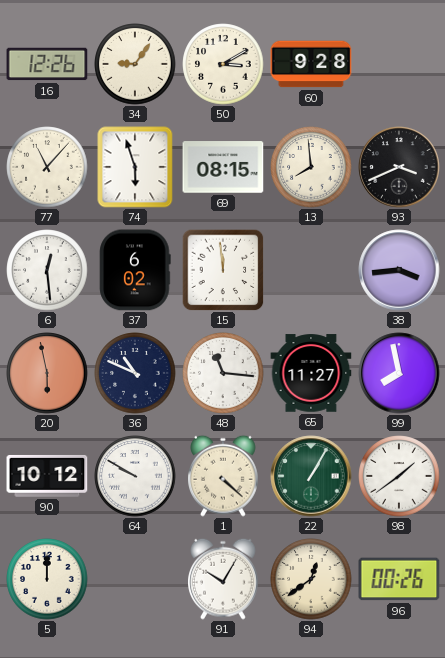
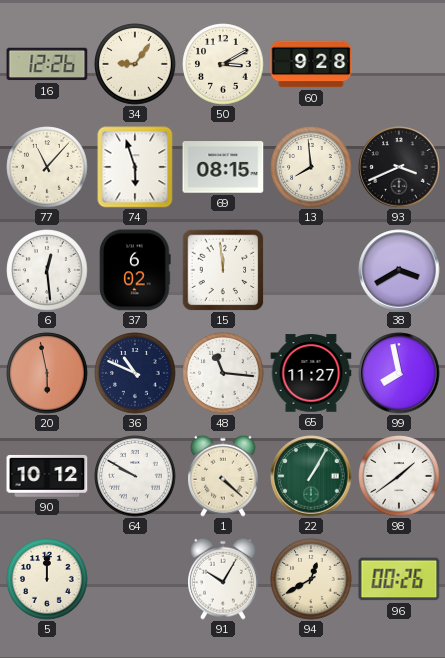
38: 3:44 -> 3:40 (399, 270)
94: 12:39 -> 12:40 (311, 579)
